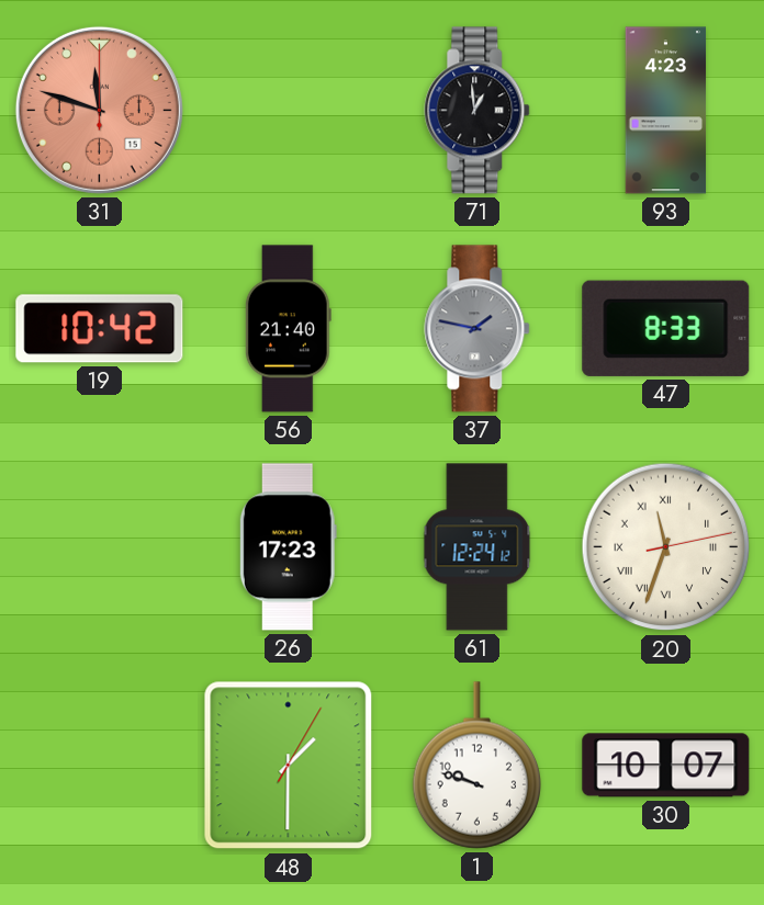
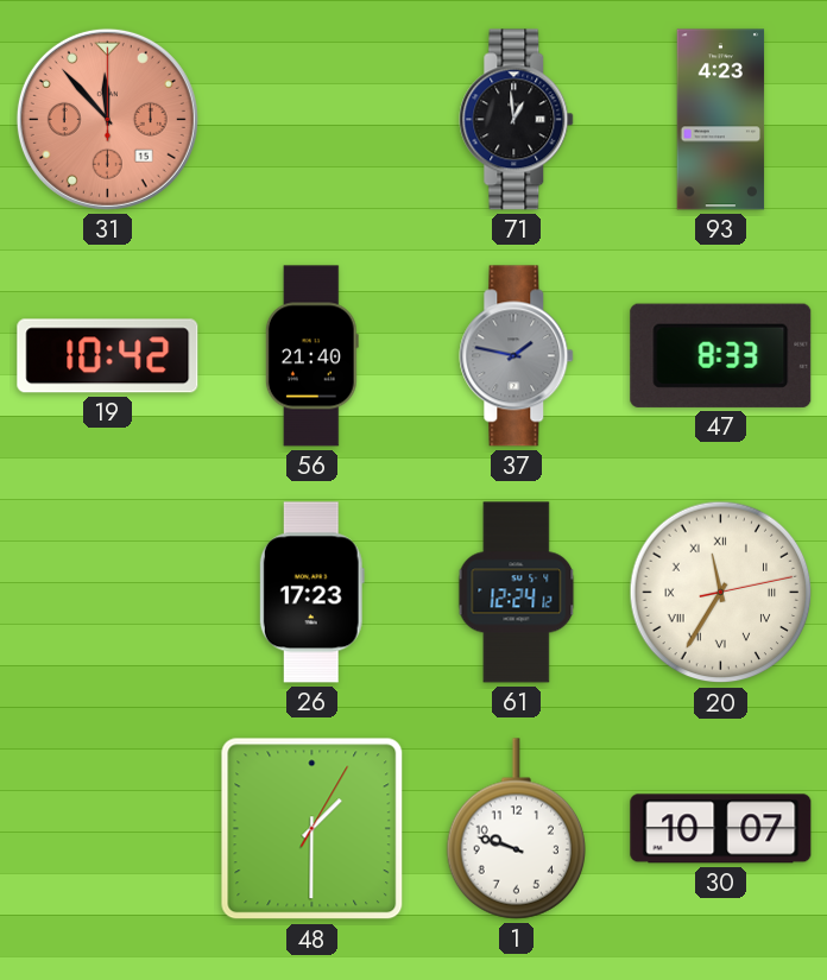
31: 11:48 -> 11:53 (107, 119)
20: 11:33 -> 11:35 (721, 593)
